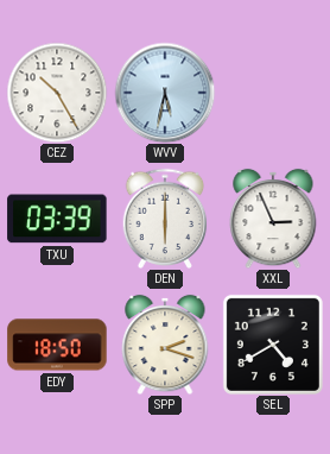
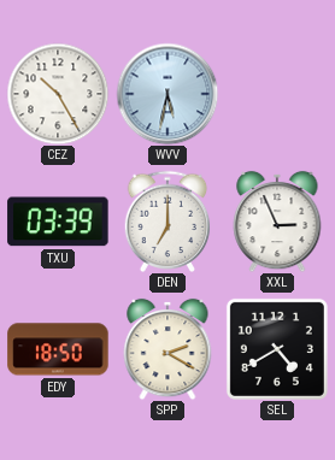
DEN: 6:00 -> 7:00 (167, 220)
SPP: 2:18 -> 2:20 (167, 349)
